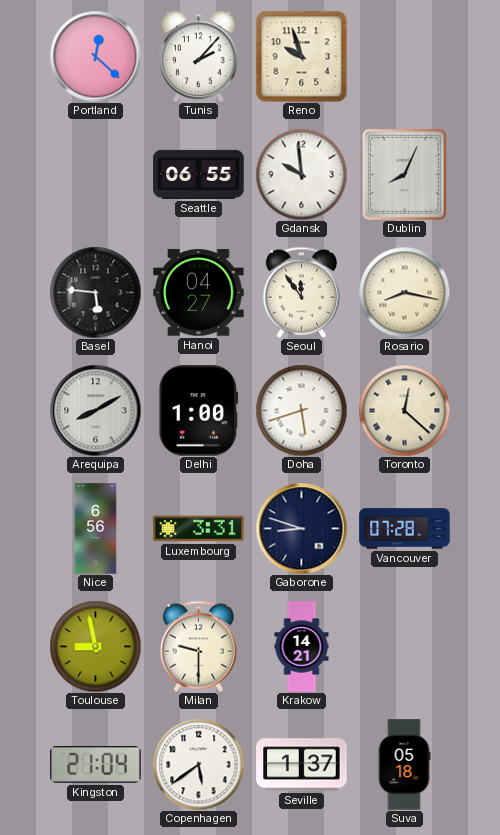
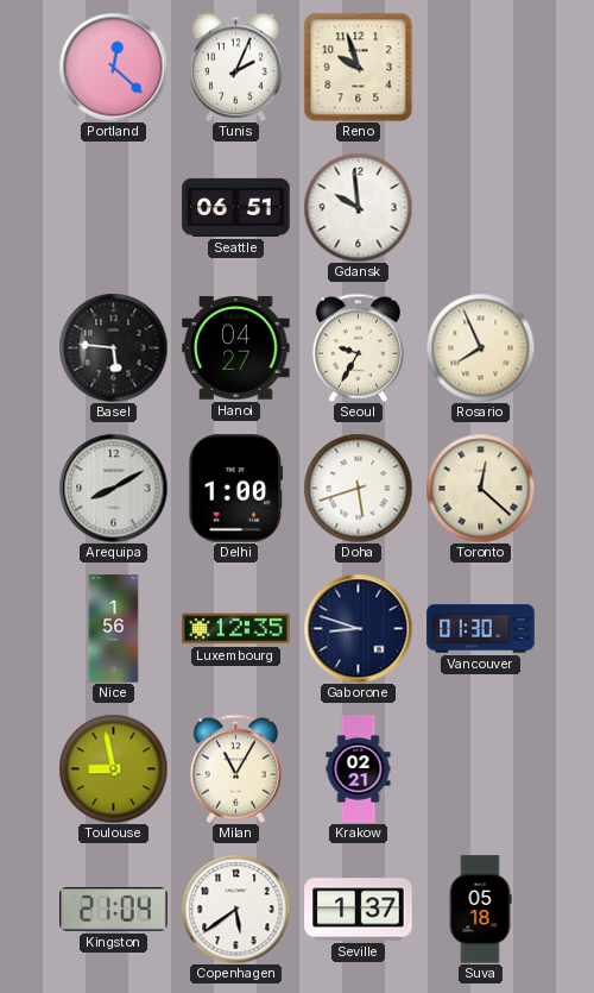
Tunis: 2:07 -> 2:04 (236, 67)
Seattle: 06:55 -> 06:51 (236, 207)
Dublin: 8:04 -> none (404, 174)
Seoul: 11:54 -> 9:35 (359, 347)
Rosario: 8:17 -> 7:56 (480, 347)
Nice: 6:56 -> 1:56 (114, 629)
Luxembourg: 3:31 -> 12:35 (236, 629)
Vancouver: 07:28 -> 01:30 (481, 629)
Milan: 9:30 -> 11:05 (236, 768)
Krakow: 14:21 -> 02:21 (359, 769)
